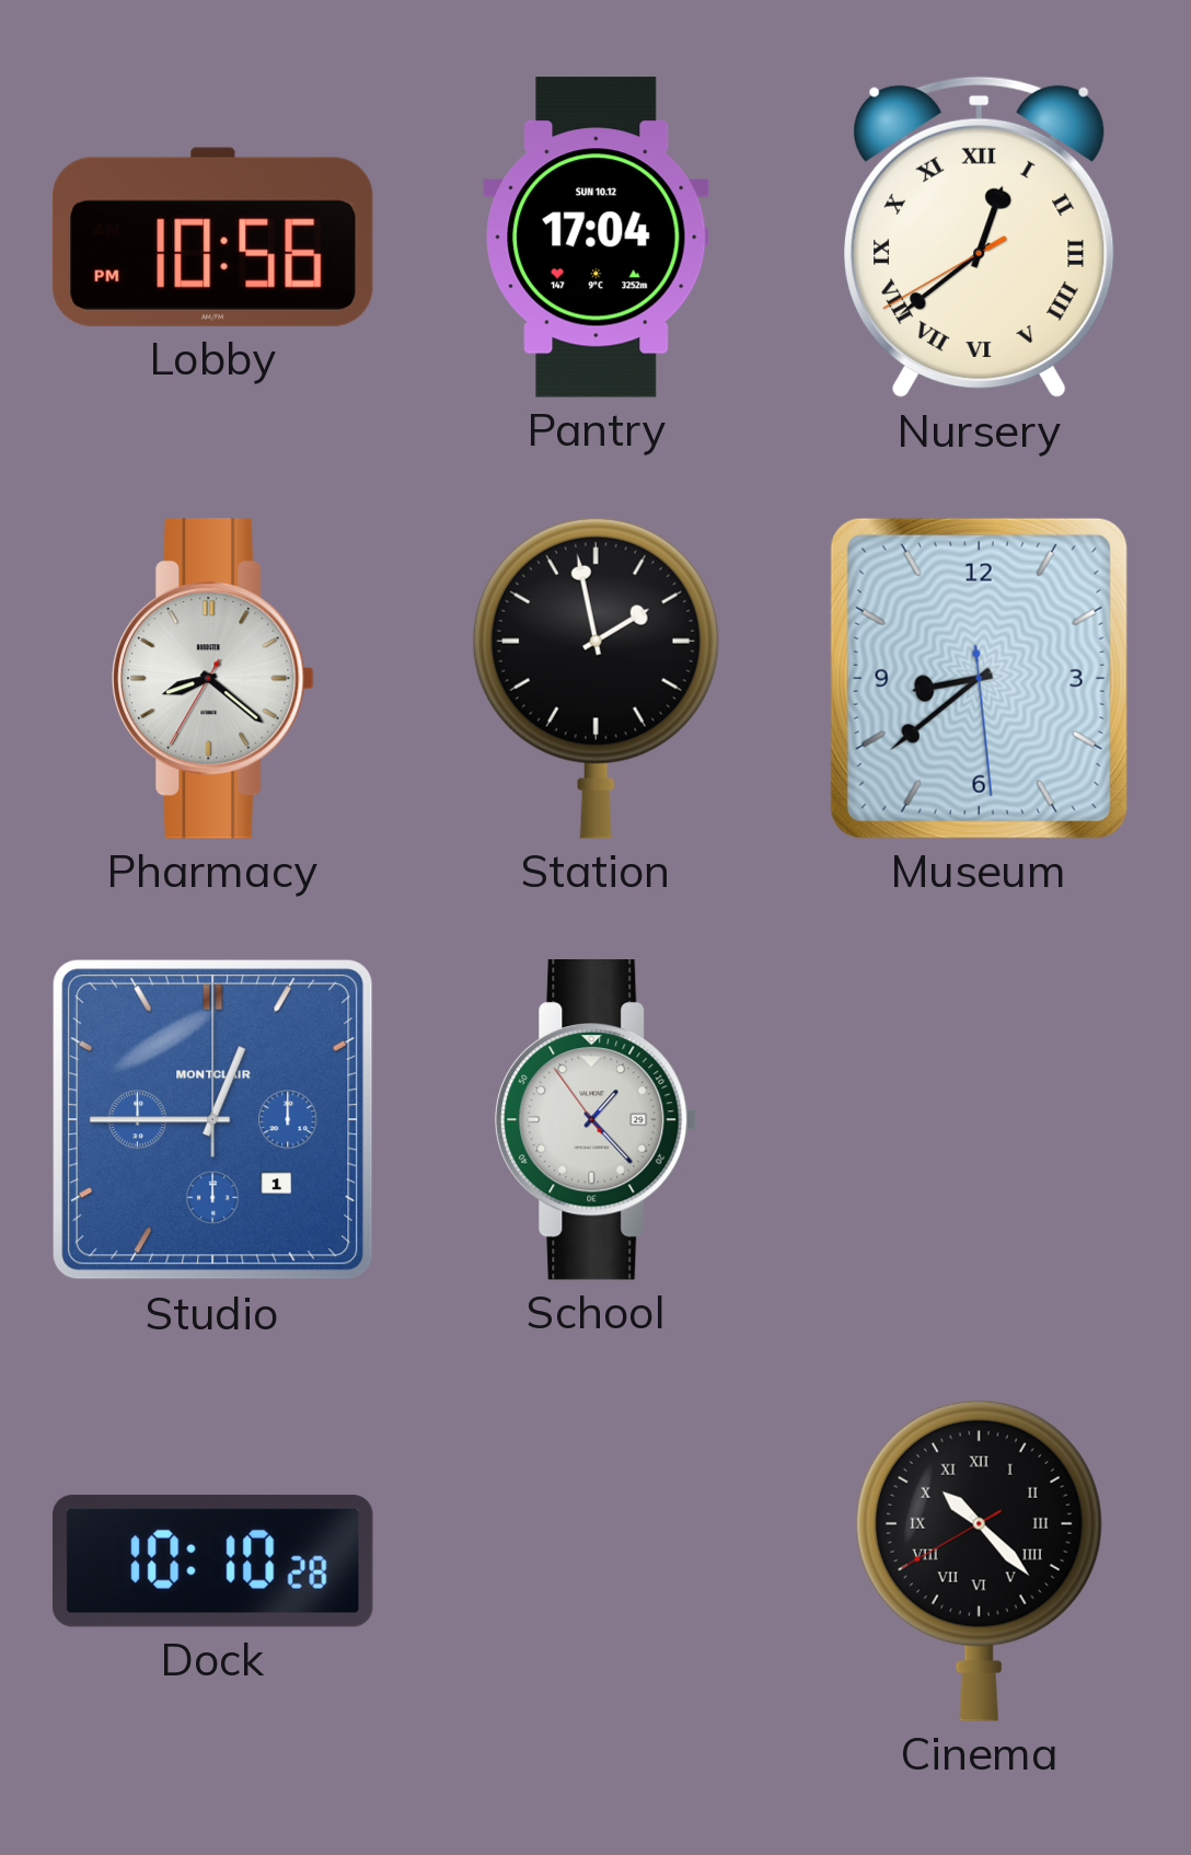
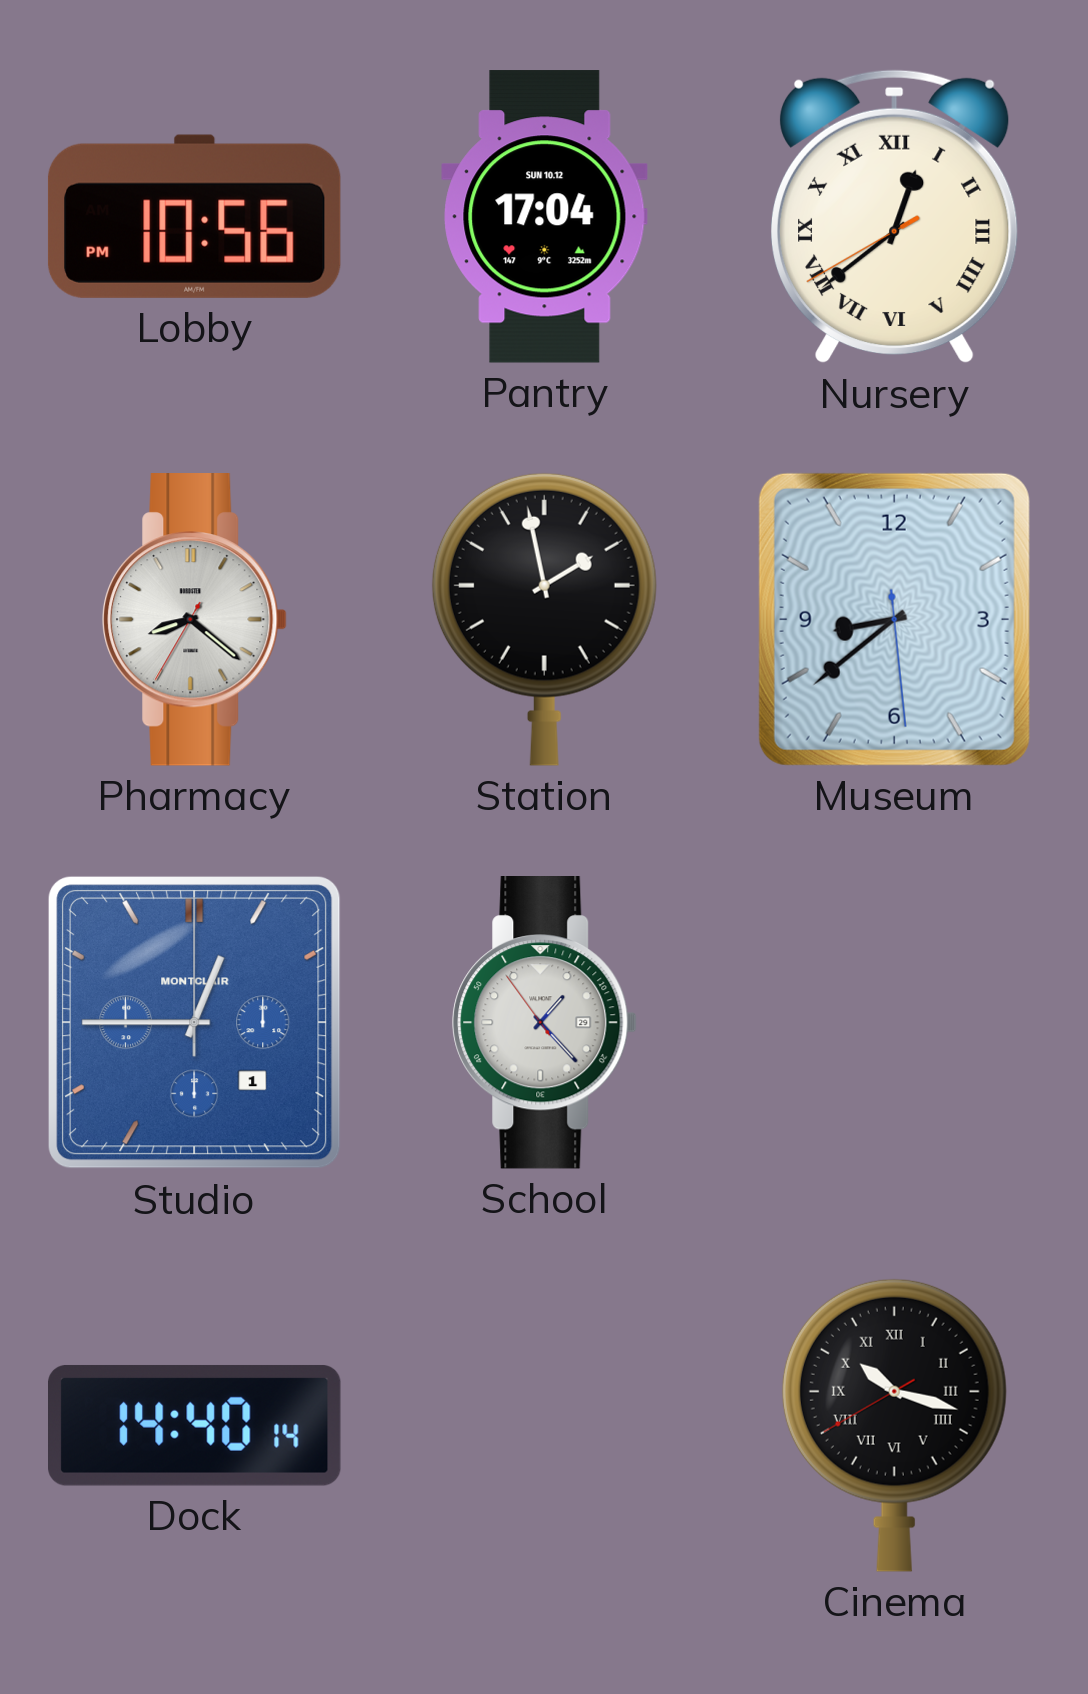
Dock: 10:10 -> 14:40 (195, 1425)
Cinema: 10:22 -> 10:17 (894, 1425)
